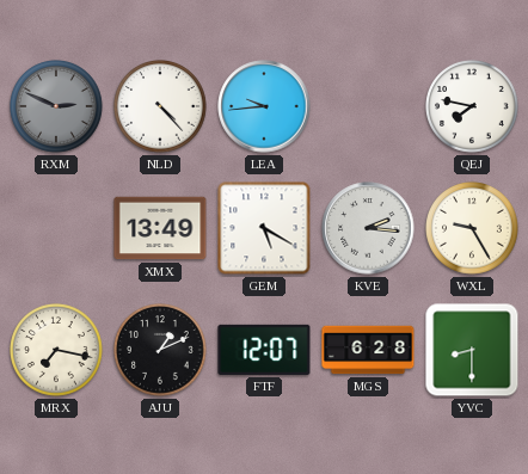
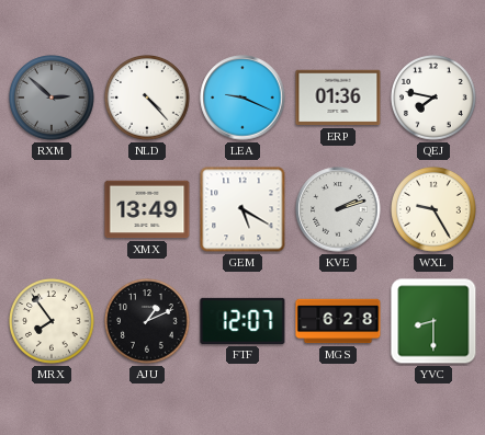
RXM: 2:49 -> 2:52 (53, 99)
LEA: 9:44 -> 9:19 (243, 98)
ERP: none -> 01:36 (338, 98)
KVE: 2:16 -> 2:12 (338, 209)
MRX: 7:17 -> 7:54 (53, 322)
